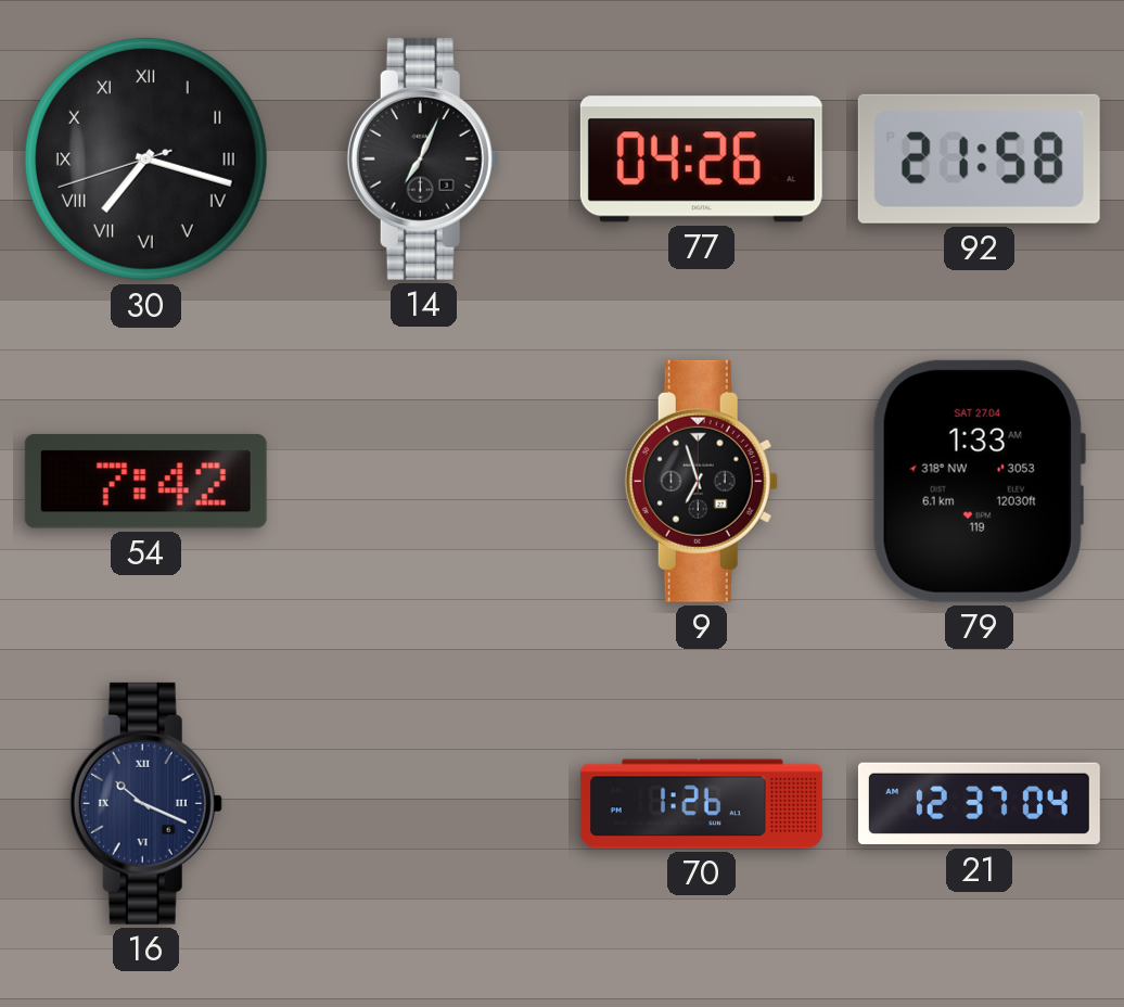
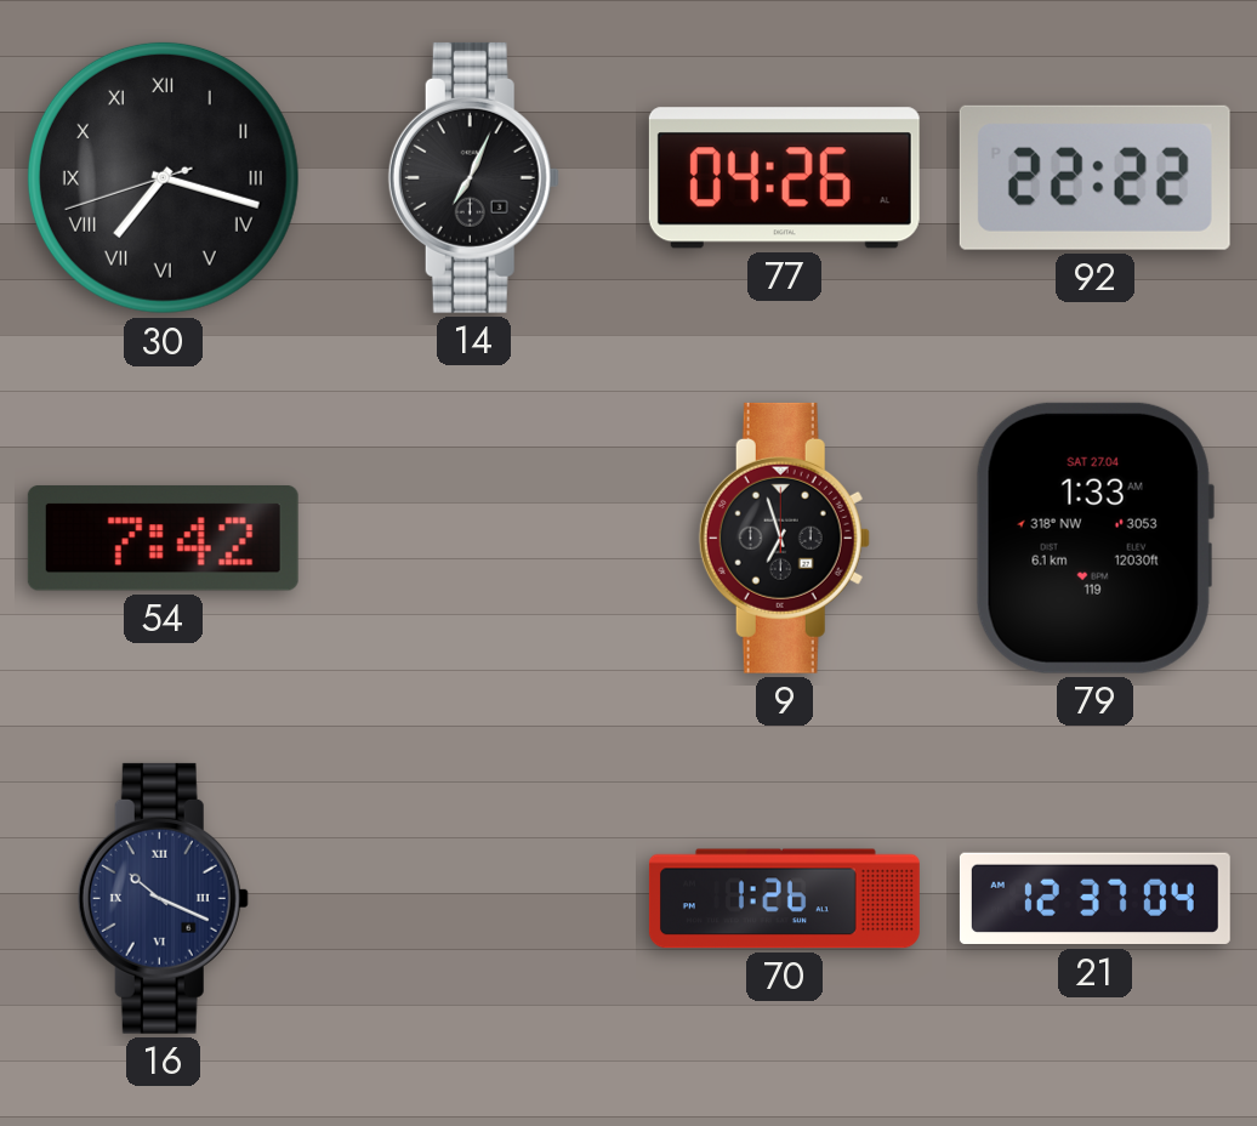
92: 21:58 -> 22:22 (1094, 177)
